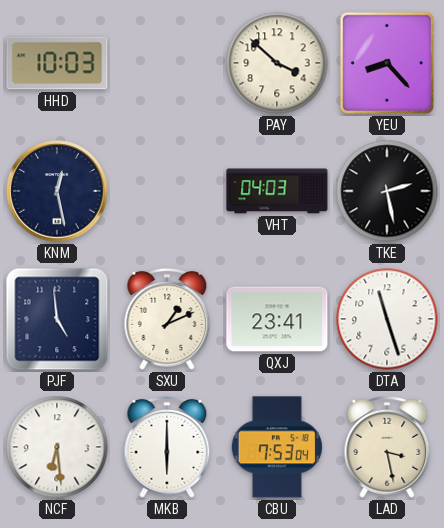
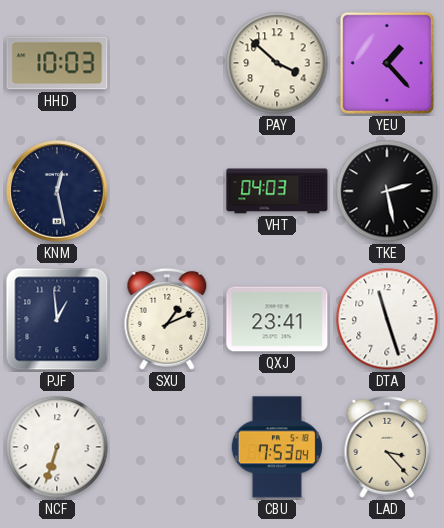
YEU: 8:23 -> 1:23 (387, 63)
PJF: 4:59 -> 12:59 (57, 319)
NCF: 6:29 -> 6:33 (57, 447)
MKB: 6:00 -> none (167, 447)
LAD: 3:28 -> 3:23 (387, 447)
